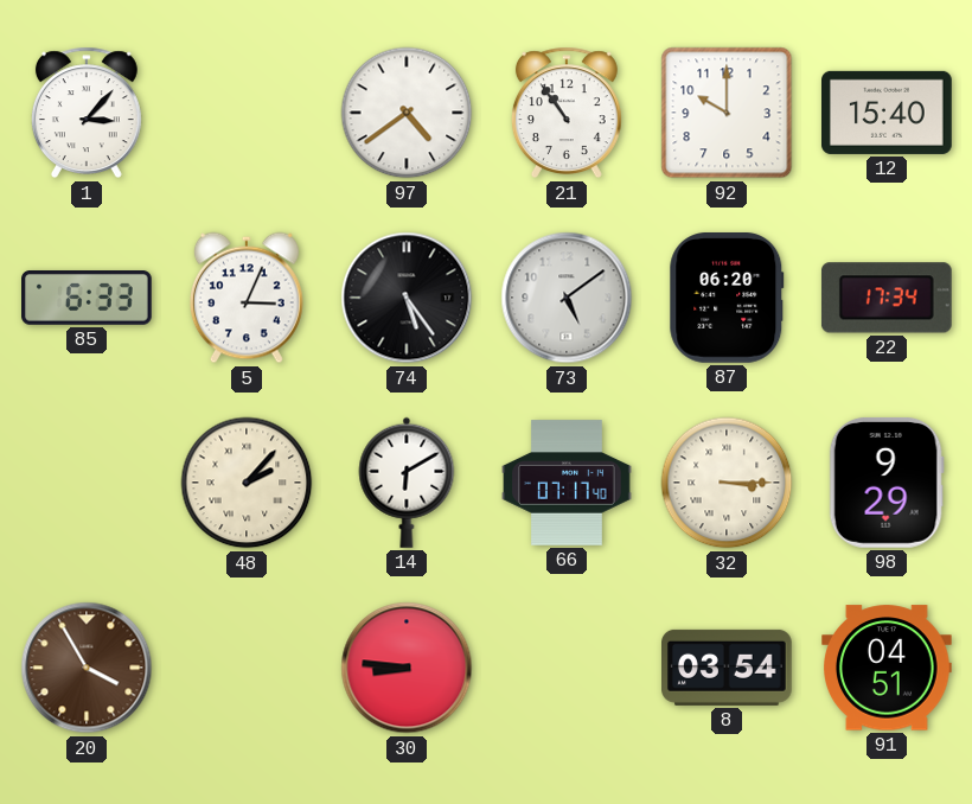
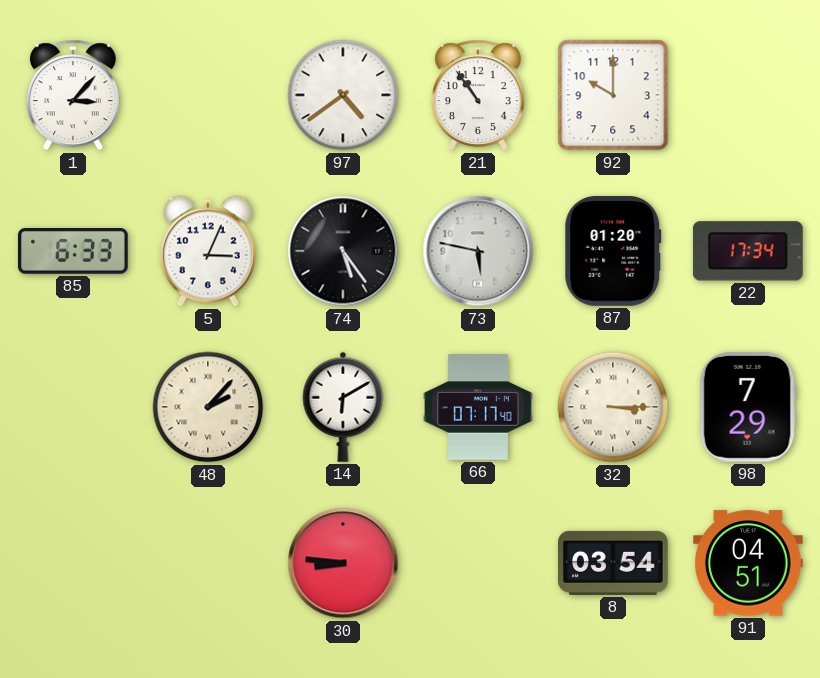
12: 15:40 -> none (888, 113)
73: 5:09 -> 5:47 (478, 251)
87: 06:20 -> 01:20 (613, 252)
98: 9:29 -> 7:29 (748, 407)
20: 3:55 -> none (87, 668)
